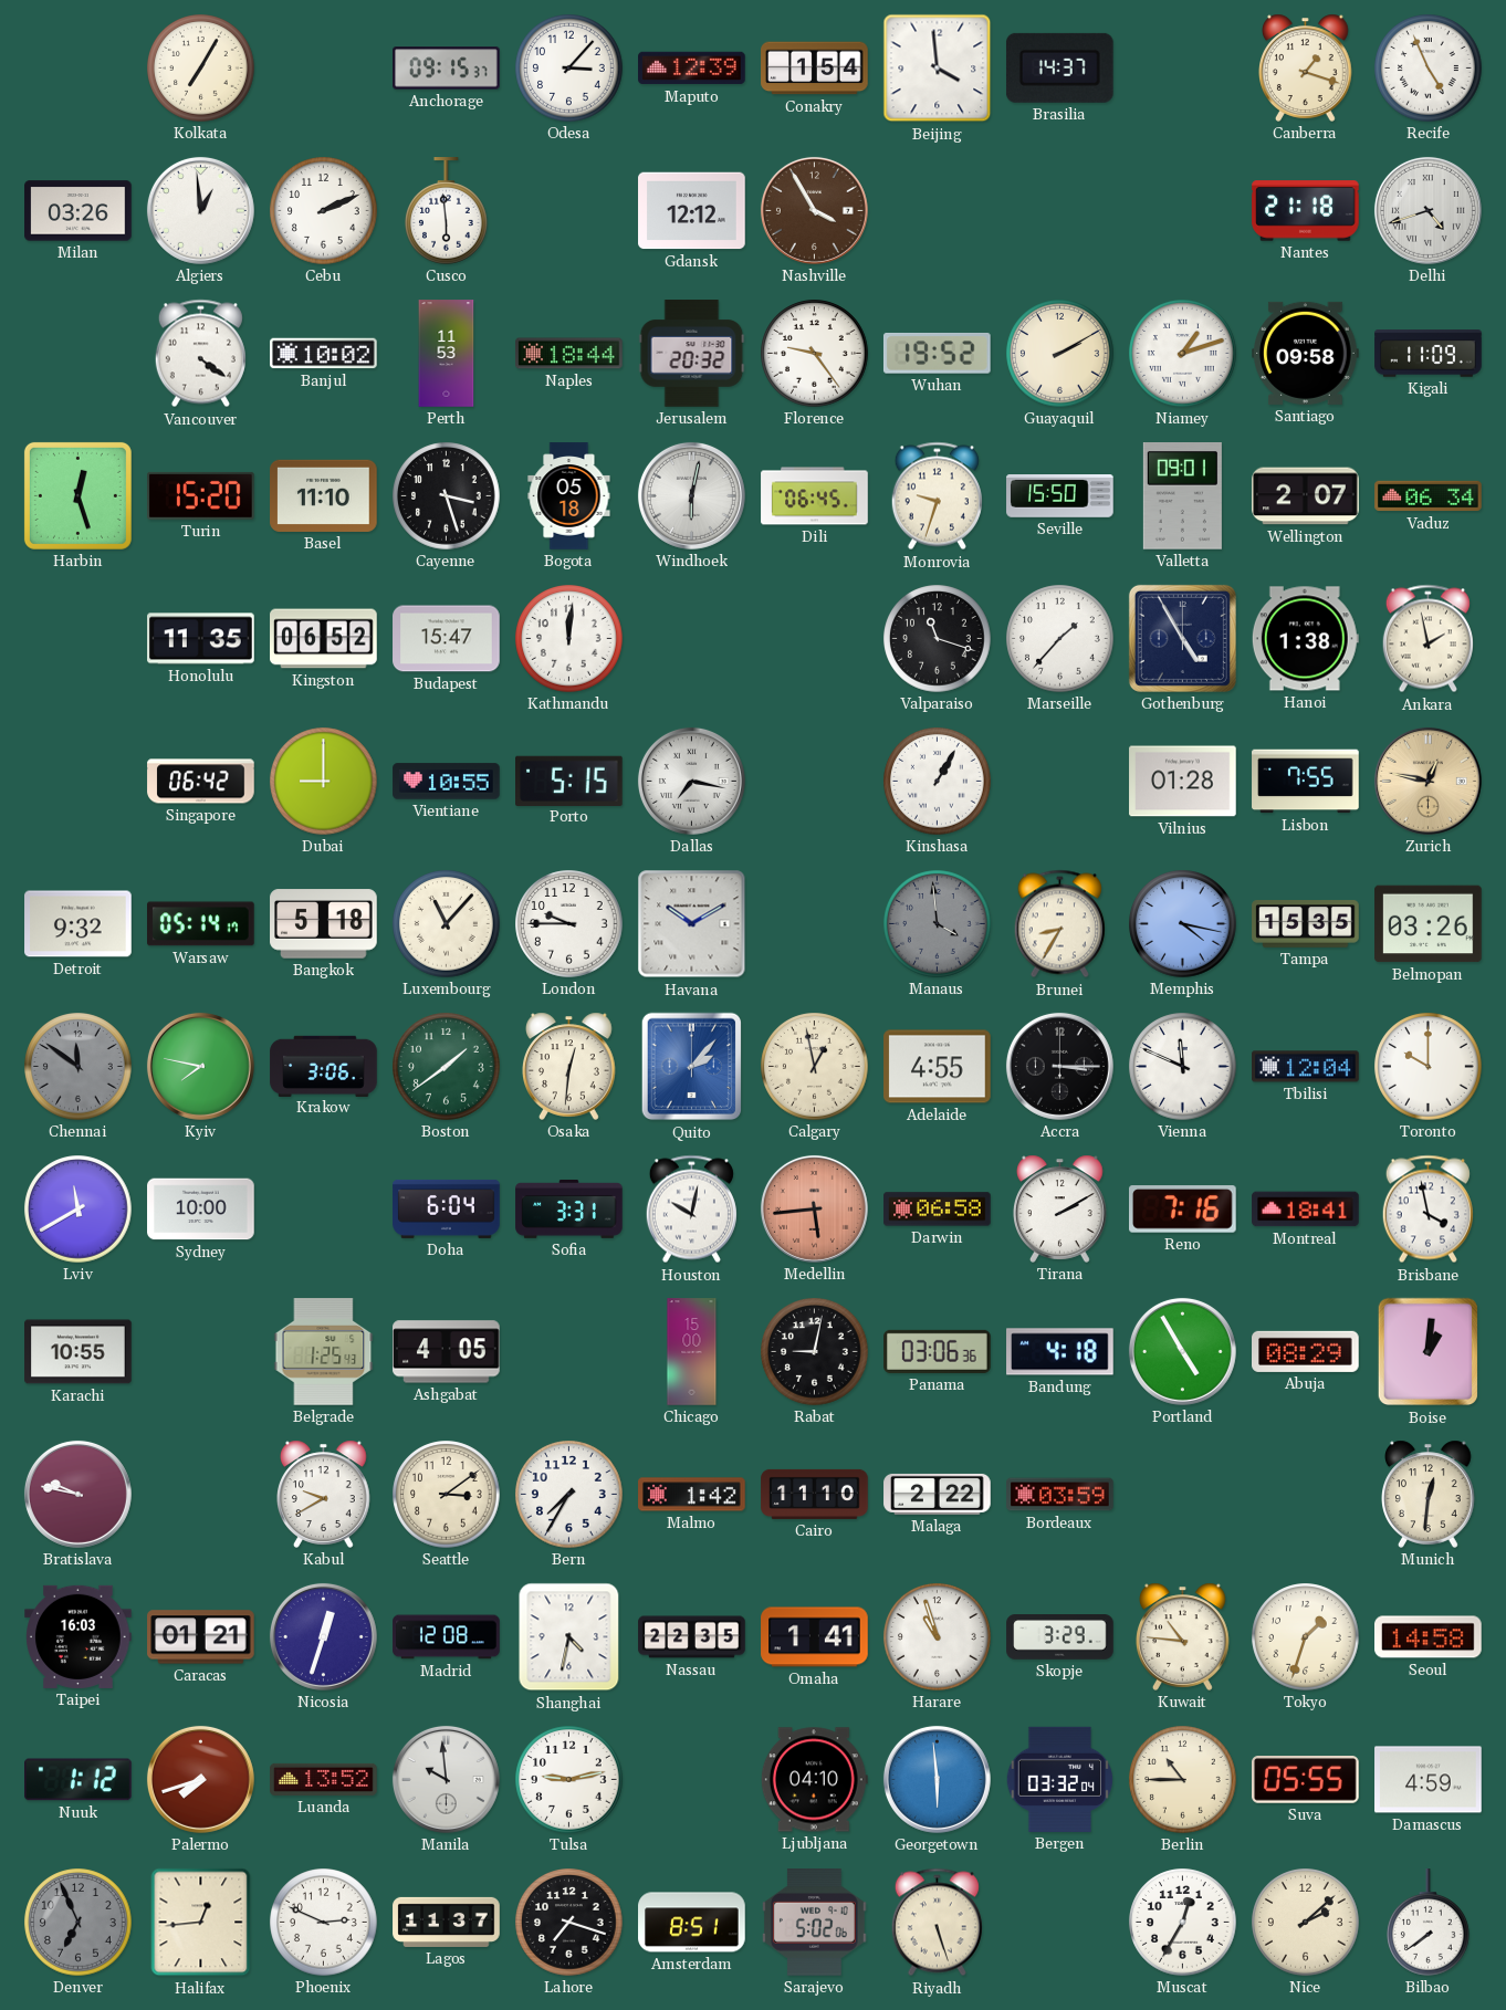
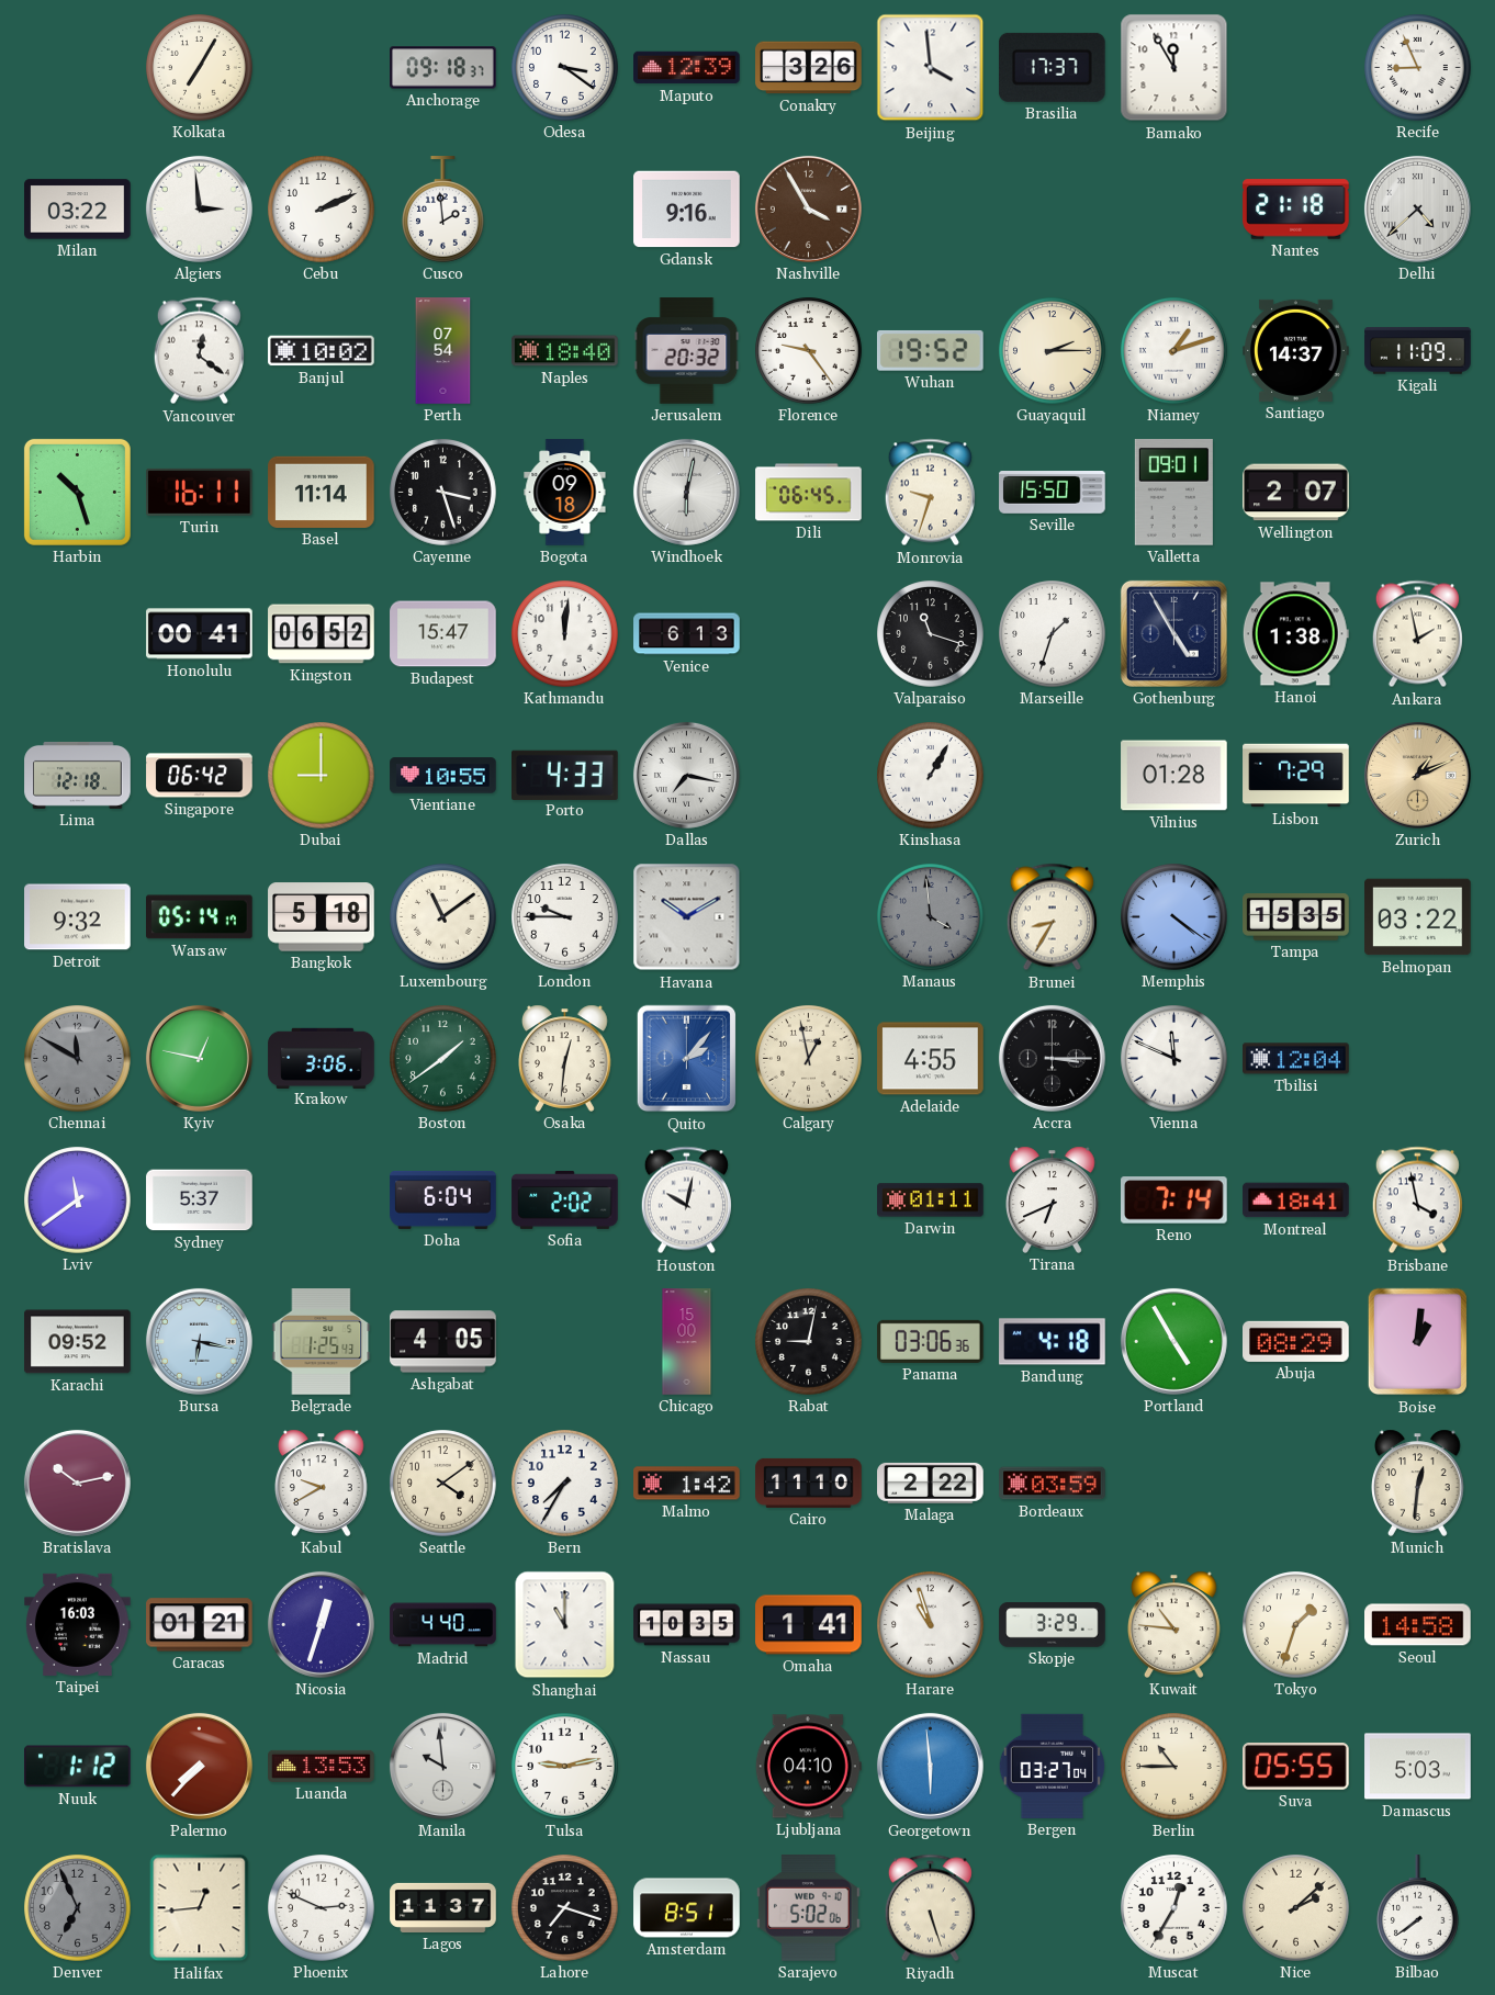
Anchorage: 09:15 -> 09:18 (443, 68)
Odesa: 3:07 -> 3:21 (565, 68)
Conakry: 1:54 -> 3:26 (809, 68)
Brasilia: 14:37 -> 17:37 (1052, 67)
Bamako: none -> 11:55 (1174, 68)
Canberra: 1:18 -> none (1306, 67)
Recife: 4:56 -> 8:56 (1418, 68)
Milan: 03:26 -> 03:22 (78, 210)
Algiers: 12:59 -> 2:59 (199, 208)
Cusco: 5:59 -> 1:59 (443, 210)
Gdansk: 12:12 -> 9:16 (687, 210)
Delhi: 4:42 -> 4:38 (1417, 208)
Vancouver: 4:21 -> 12:21 (199, 351)
Perth: 11:53 -> 07:54 (443, 351)
Naples: 18:44 -> 18:40 (565, 351)
Guayaquil: 2:10 -> 2:15 (1053, 351)
Santiago: 09:58 -> 14:37 (1296, 350)
Harbin: 12:27 -> 10:27 (77, 492)
Turin: 15:20 -> 16:11 (200, 492)
Basel: 11:10 -> 11:14 (322, 492)
Bogota: 05:18 -> 09:18 (565, 493)
Vaduz: 06:34 -> none (1429, 496)
Honolulu: 11:35 -> 00:41 (200, 634)
Venice: none -> 6:13 (687, 634)
Marseille: 1:37 -> 1:33 (1053, 634)
Lima: none -> 12:18 (78, 775)
Porto: 5:15 -> 4:33 (565, 775)
Lisbon: 7:55 -> 7:29 (1296, 776)
Zurich: 12:47 -> 1:11 (1417, 775)
Luxembourg: 11:07 -> 11:09 (443, 917)
Memphis: 4:17 -> 4:21 (1174, 917)
Belmopan: 03:26 -> 03:22 (1418, 917)
Chennai: 11:51 -> 11:50 (78, 1059)
Kyiv: 7:47 -> 12:47 (199, 1058)
Toronto: 10:00 -> none (1429, 1067)
Lviv: 11:40 -> 11:39 (78, 1201)
Sydney: 10:00 -> 5:37 (200, 1201)
Sofia: 3:31 -> 2:02 (565, 1199)
Medellin: 5:44 -> none (814, 1208)
Darwin: 06:58 -> 01:11 (931, 1201)
Tirana: 2:10 -> 6:41 (1053, 1199)
Reno: 7:16 -> 7:14 (1174, 1201)
Karachi: 10:55 -> 09:52 (78, 1342)
Bursa: none -> 6:17 (199, 1341)
Bratislava: 9:47 -> 10:13 (77, 1483)
Seattle: 3:09 -> 4:09 (443, 1484)
Madrid: 12:08 -> 4:40 (443, 1625)
Shanghai: 4:32 -> 11:00 (565, 1625)
Nassau: 22:35 -> 10:35 (687, 1625)
Palermo: 7:42 -> 7:37 (199, 1766)
Luanda: 13:52 -> 13:53 (322, 1766)
Bergen: 03:32 -> 03:27 (1052, 1766)
Damascus: 4:59 -> 5:03 (1418, 1767)
